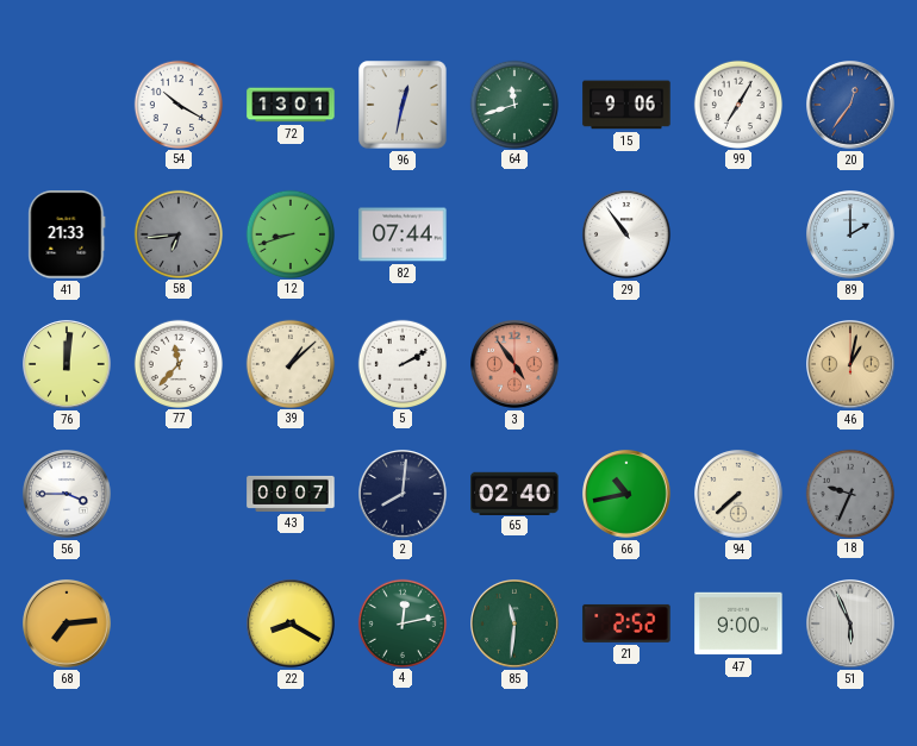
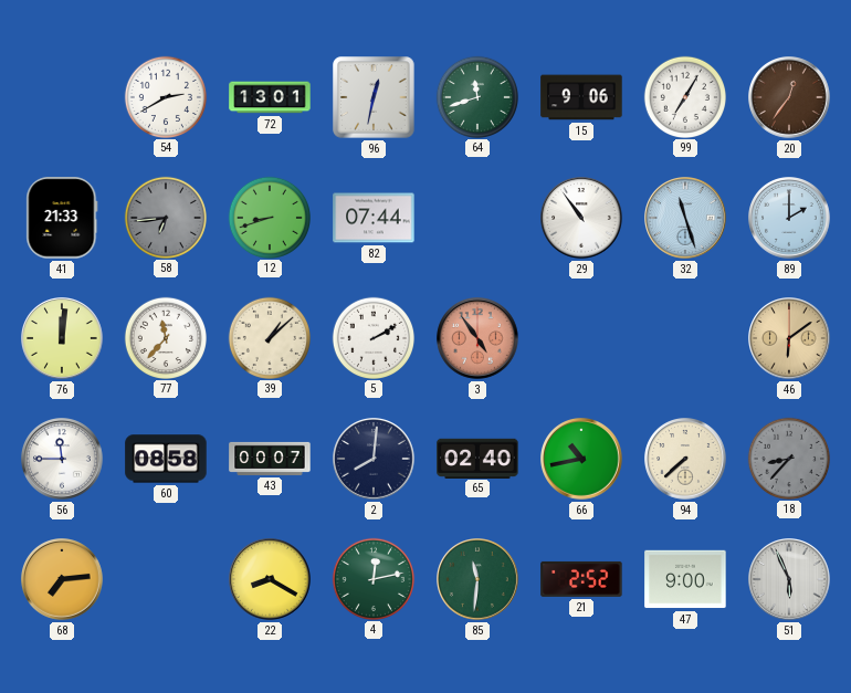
54: 10:20 -> 2:40 (165, 96)
20 dial: blue -> brown (790, 98)
32: none -> 11:27 (686, 219)
46: 1:02 -> 6:09 (790, 339)
56: 3:45 -> 11:45 (63, 460)
60: none -> 08:58 (166, 459)
18: 9:34 -> 8:37 (788, 458)
